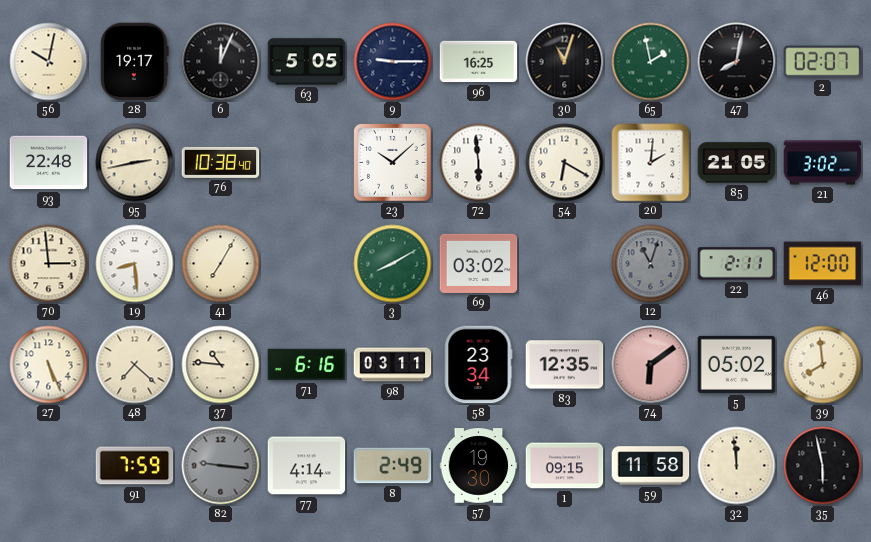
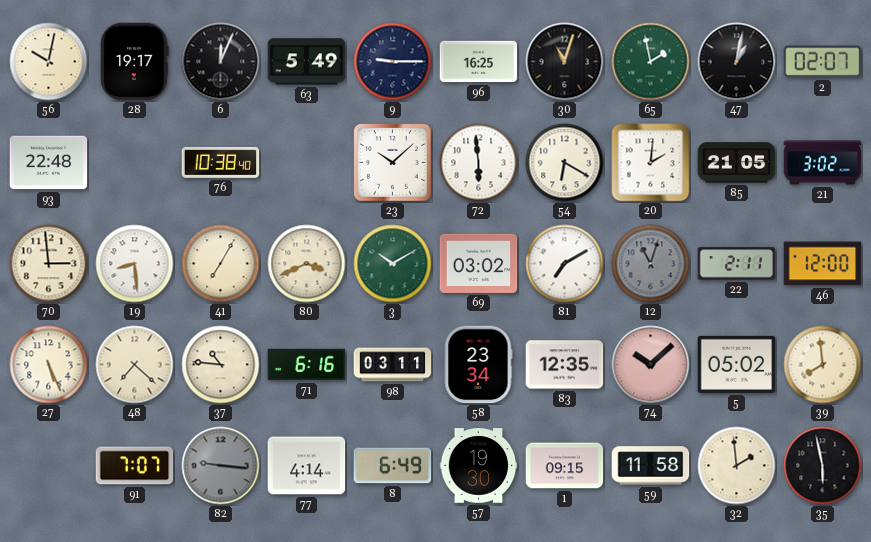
63: 5:05 -> 5:49 (307, 62)
47: 8:02 -> 1:02 (737, 62)
95: 2:43 -> none (135, 163)
80: none -> 3:41 (307, 264)
3: 8:10 -> 10:10 (393, 264)
81: none -> 7:10 (565, 264)
74: 6:09 -> 10:08 (651, 365)
91: 7:59 -> 7:07 (135, 466)
8: 2:49 -> 6:49 (393, 466)
32: 11:59 -> 1:59 (737, 466)
